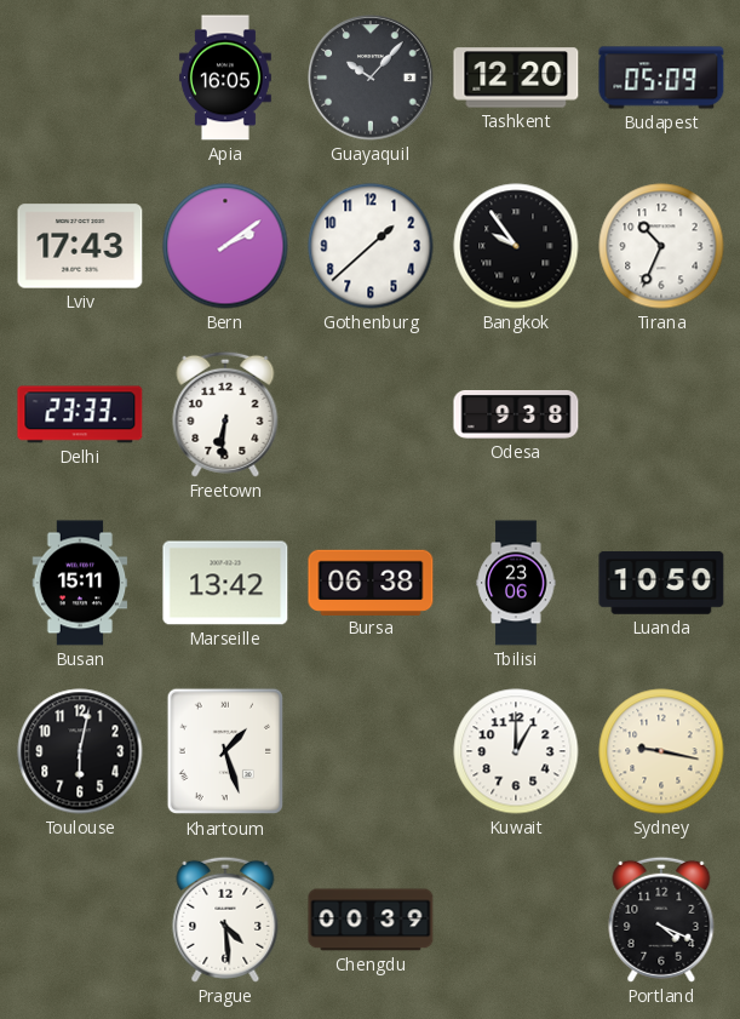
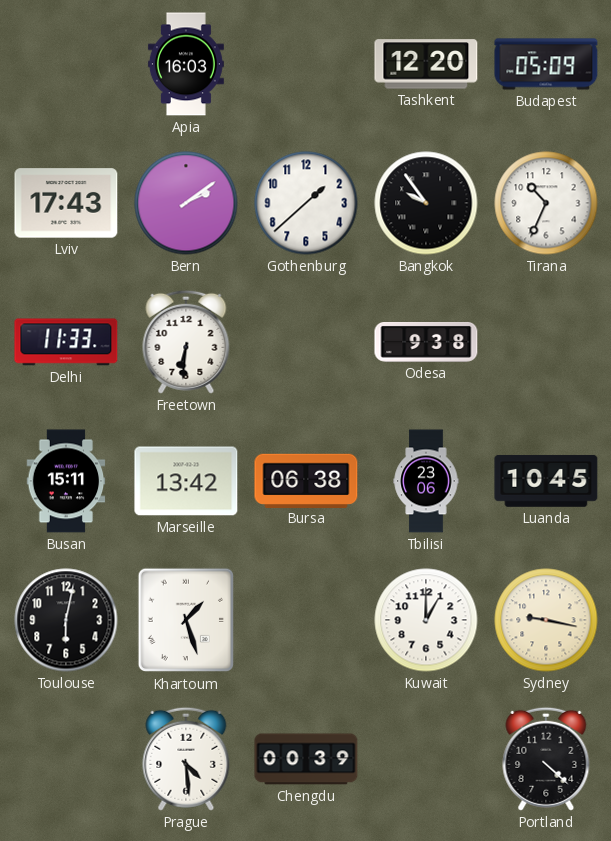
Apia: 16:05 -> 16:03 (186, 64)
Guayaquil: 10:07 -> none (371, 78)
Delhi: 23:33 -> 11:33 (66, 342)
Luanda: 10:50 -> 10:45 (546, 481)
Portland: 4:19 -> 4:22 (546, 759)
